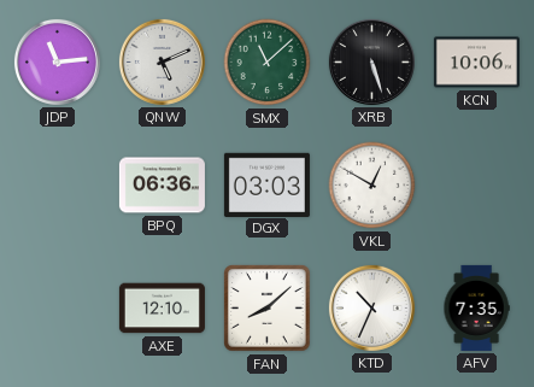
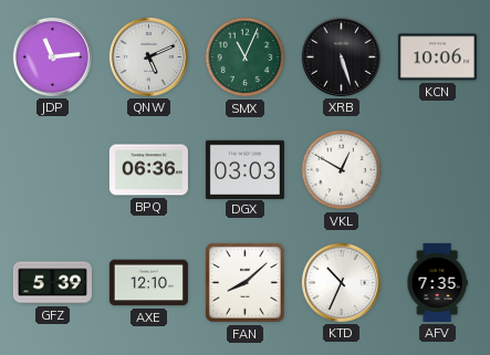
SMX: 11:08 -> 11:04 (246, 58)
GFZ: none -> 5:39 (52, 283)
